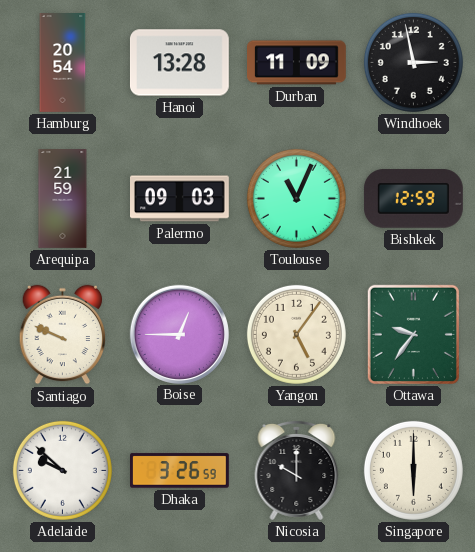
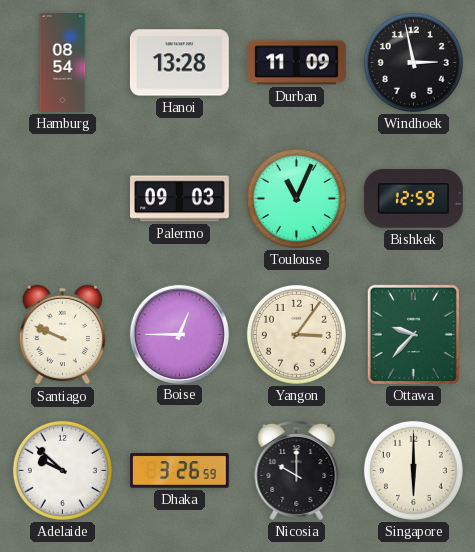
Hamburg: 20:54 -> 08:54 (63, 63)
Arequipa: 21:59 -> none (63, 199)
Yangon: 5:06 -> 3:06 (296, 334)
Ottawa: 9:36 -> 9:37 (413, 334)
